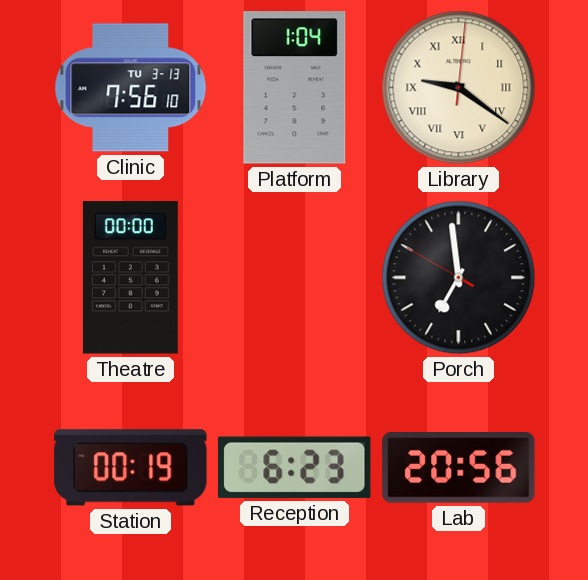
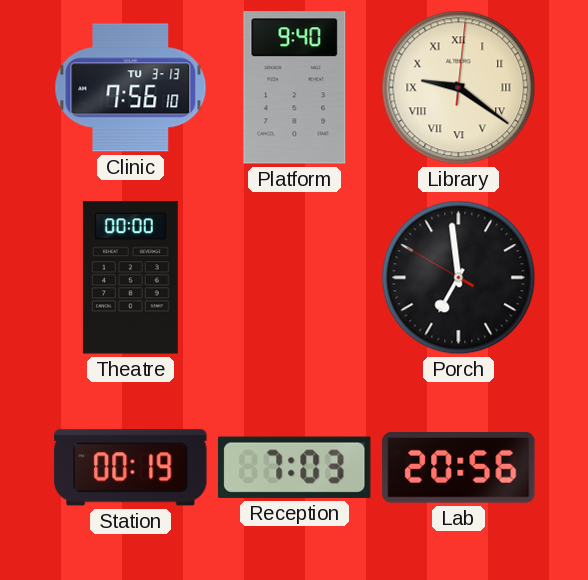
Platform: 1:04 -> 9:40 (295, 88)
Reception: 6:23 -> 7:03 (295, 467)
